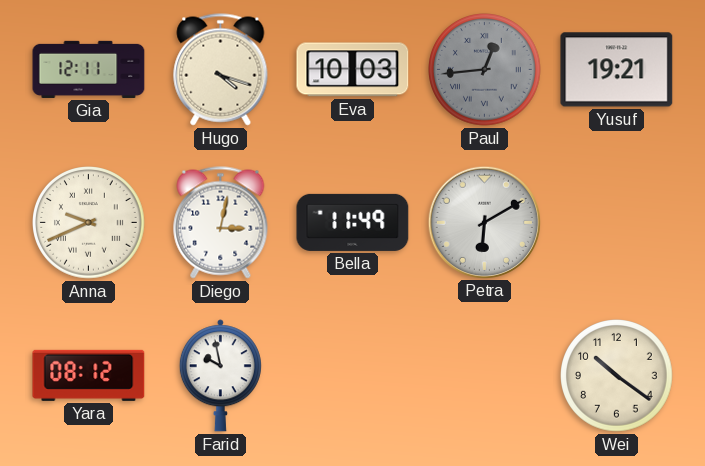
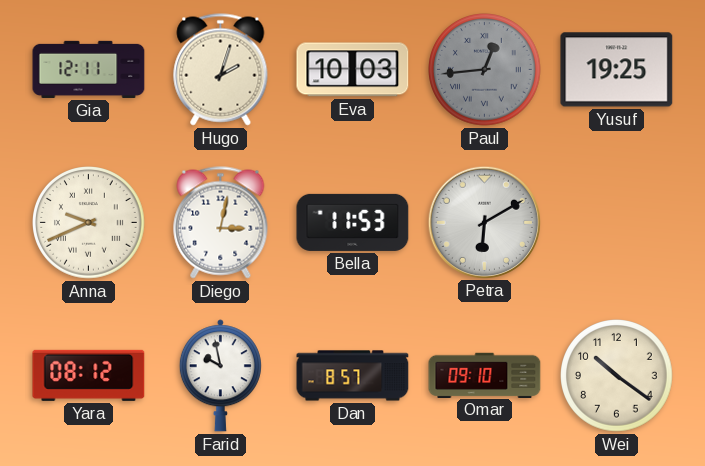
Hugo: 4:18 -> 2:03 (221, 70)
Yusuf: 19:21 -> 19:25 (617, 70)
Bella: 11:49 -> 11:53 (353, 222)
Dan: none -> 8:57 (353, 376)
Omar: none -> 09:10 (485, 375)
